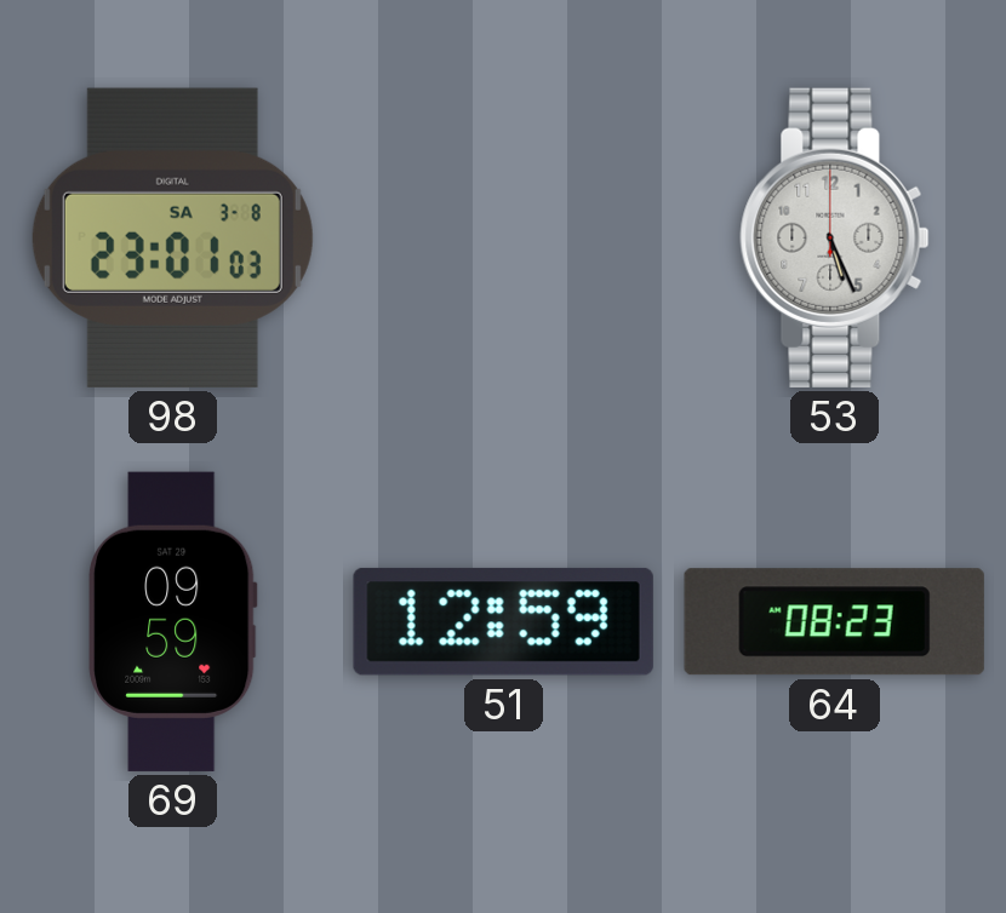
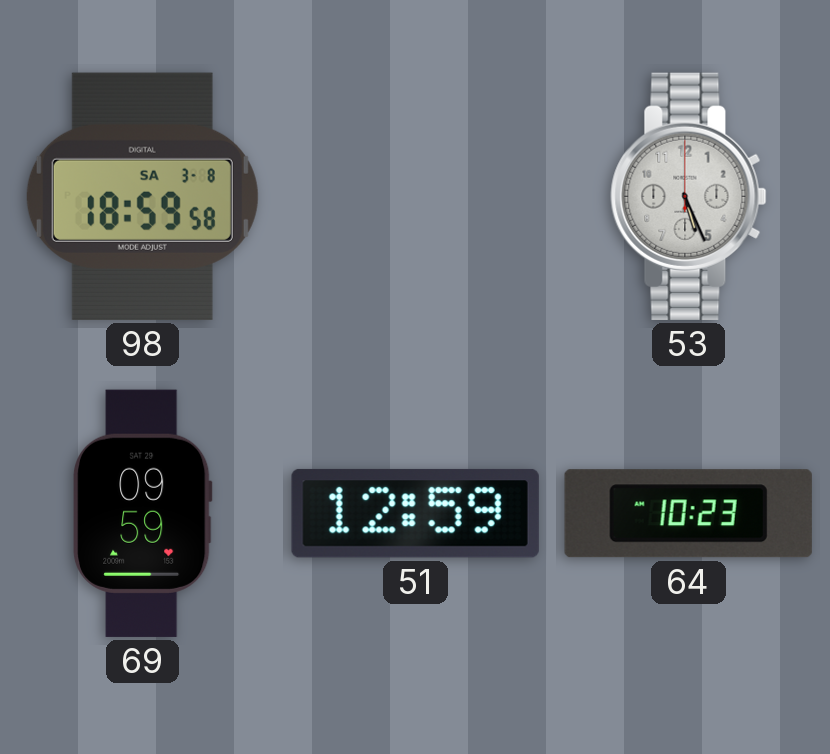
98: 23:01 -> 18:59 (142, 196)
64: 08:23 -> 10:23 (688, 514)
